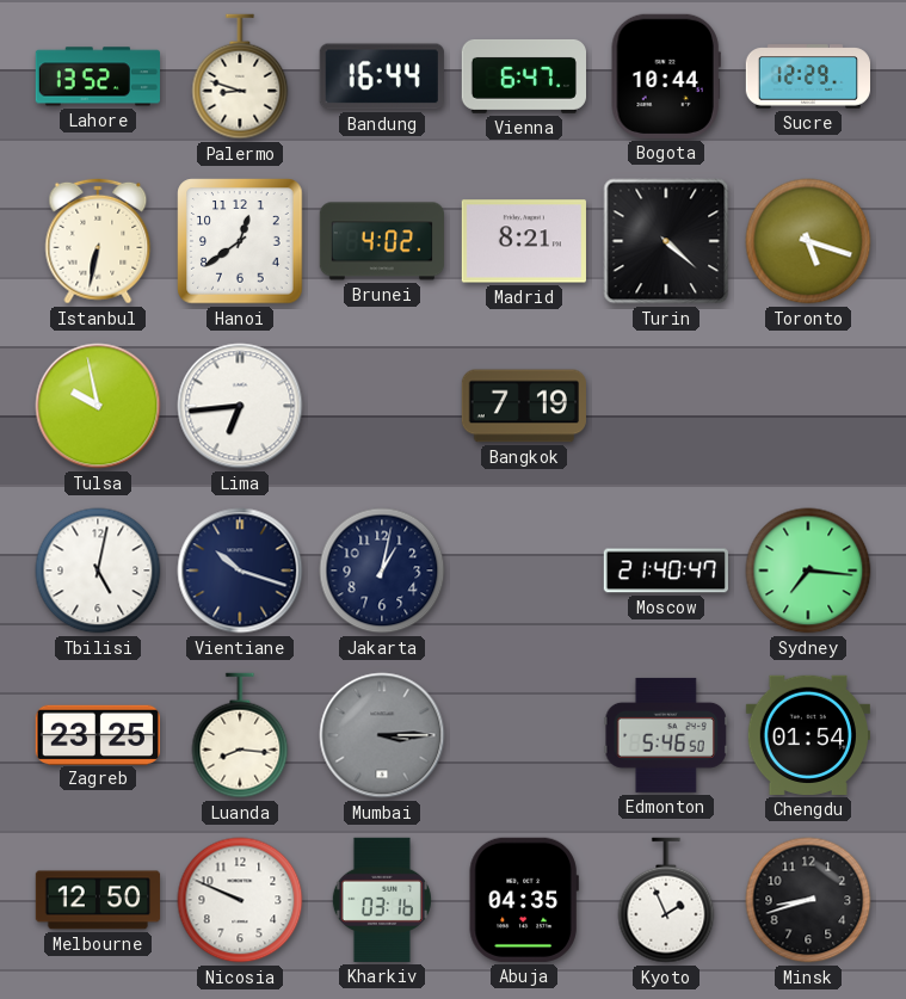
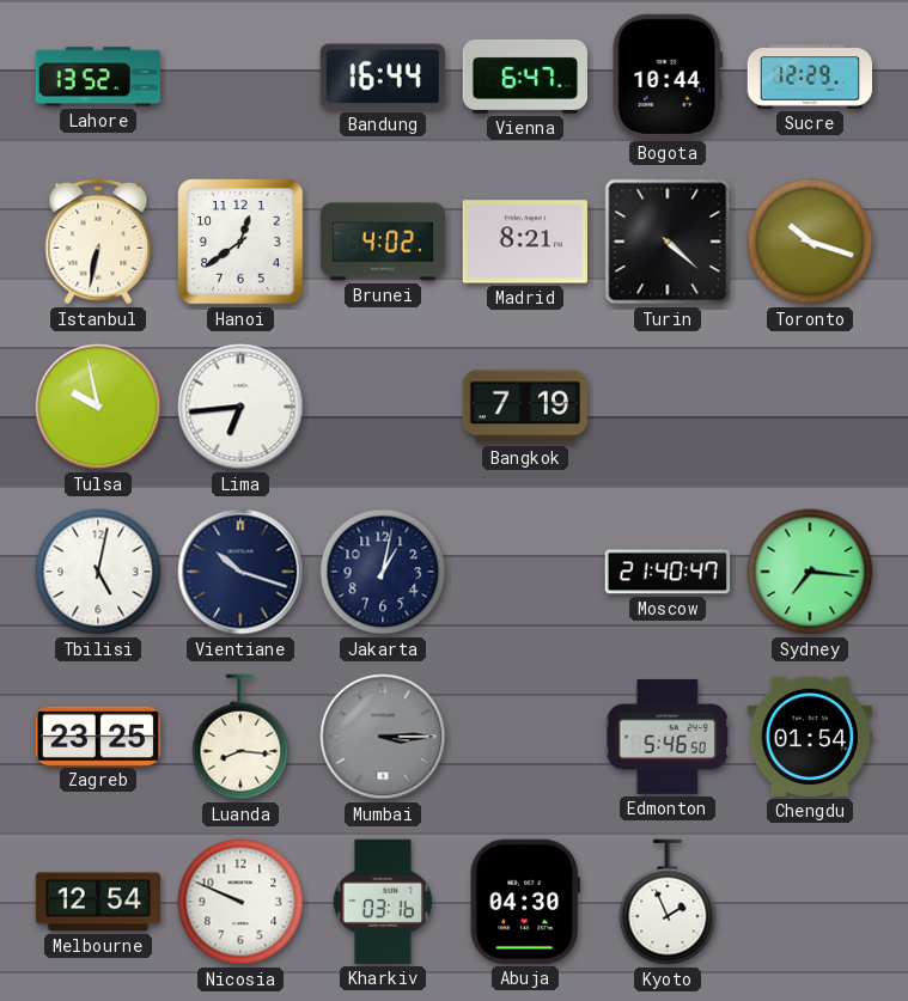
Palermo: 8:48 -> none (240, 76)
Toronto: 5:18 -> 10:18 (810, 242)
Melbourne: 12:50 -> 12:54 (98, 902)
Abuja: 04:35 -> 04:30 (525, 902)
Minsk: 8:42 -> none (808, 900)
